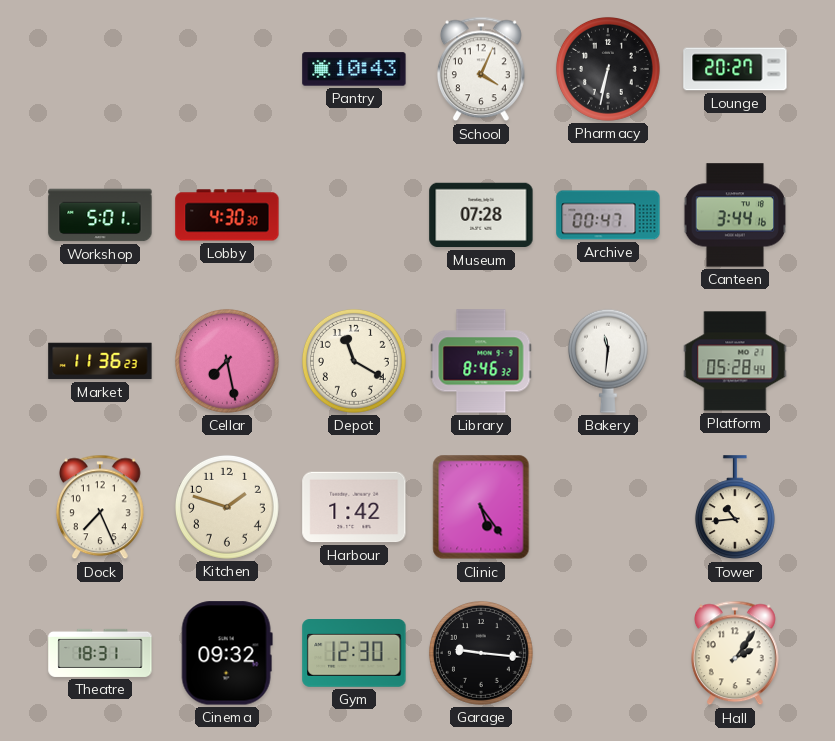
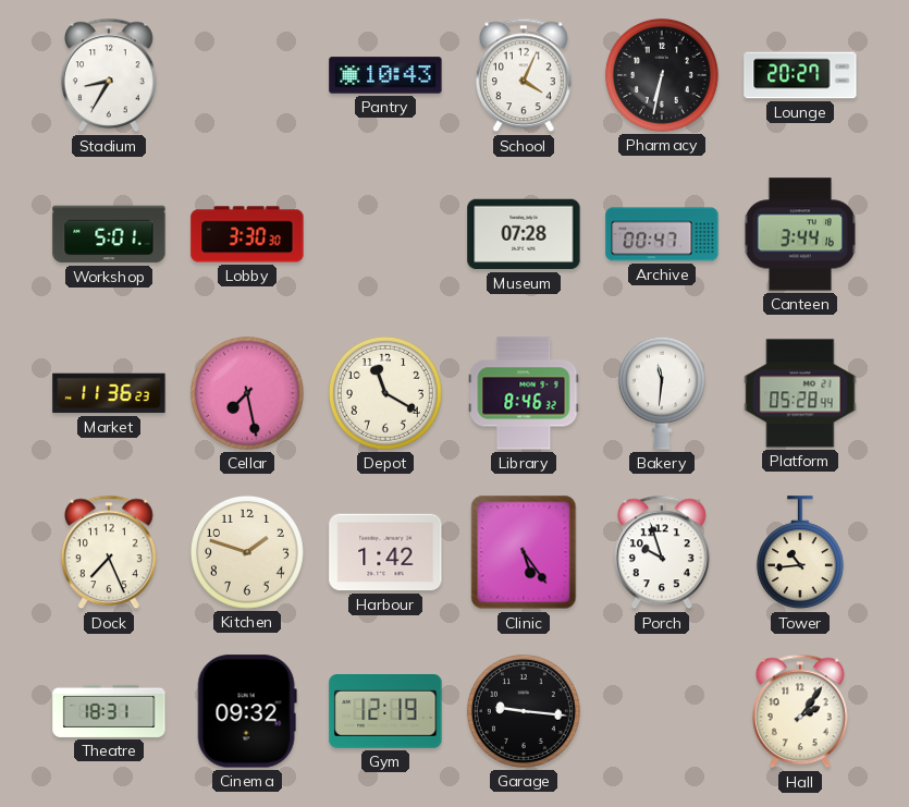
Stadium: none -> 8:35 (109, 75)
Lobby: 4:30 -> 3:30 (247, 234)
Porch: none -> 9:57 (662, 552)
Gym: 12:30 -> 12:19 (385, 712)
